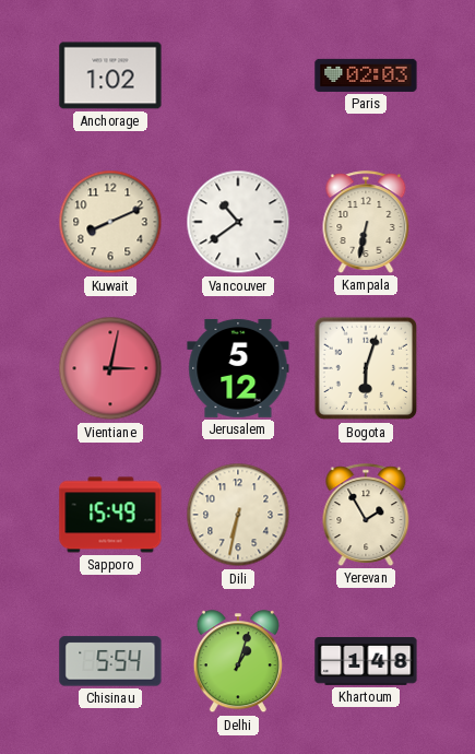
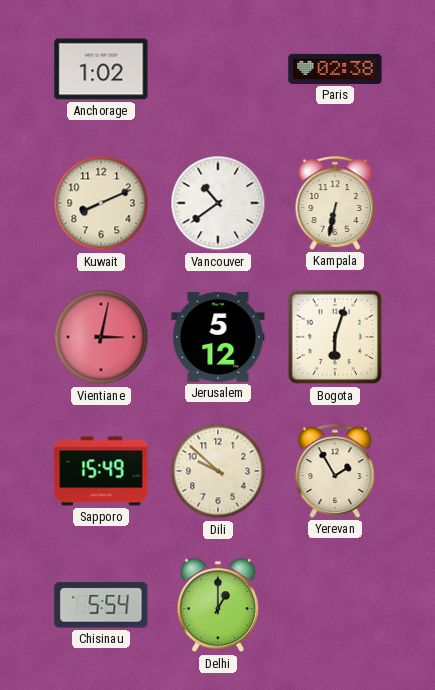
Paris: 02:03 -> 02:38 (335, 69)
Dili: 6:32 -> 9:52 (218, 471)
Delhi: 1:03 -> 1:00 (218, 606)
Khartoum: 1:48 -> none (366, 662)
